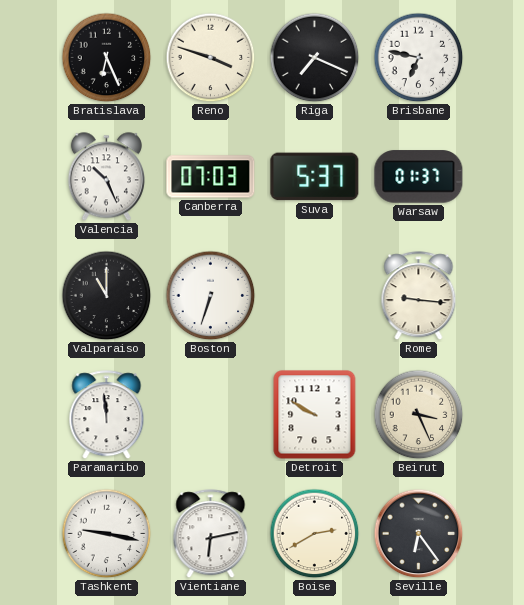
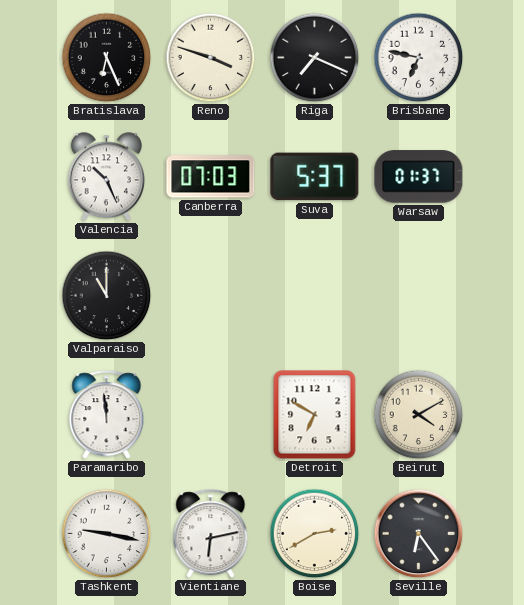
Boston: 6:33 -> none (211, 296)
Rome: 9:16 -> none (419, 296)
Detroit: 9:50 -> 6:50 (315, 415)
Beirut: 3:26 -> 4:10 (419, 415)
